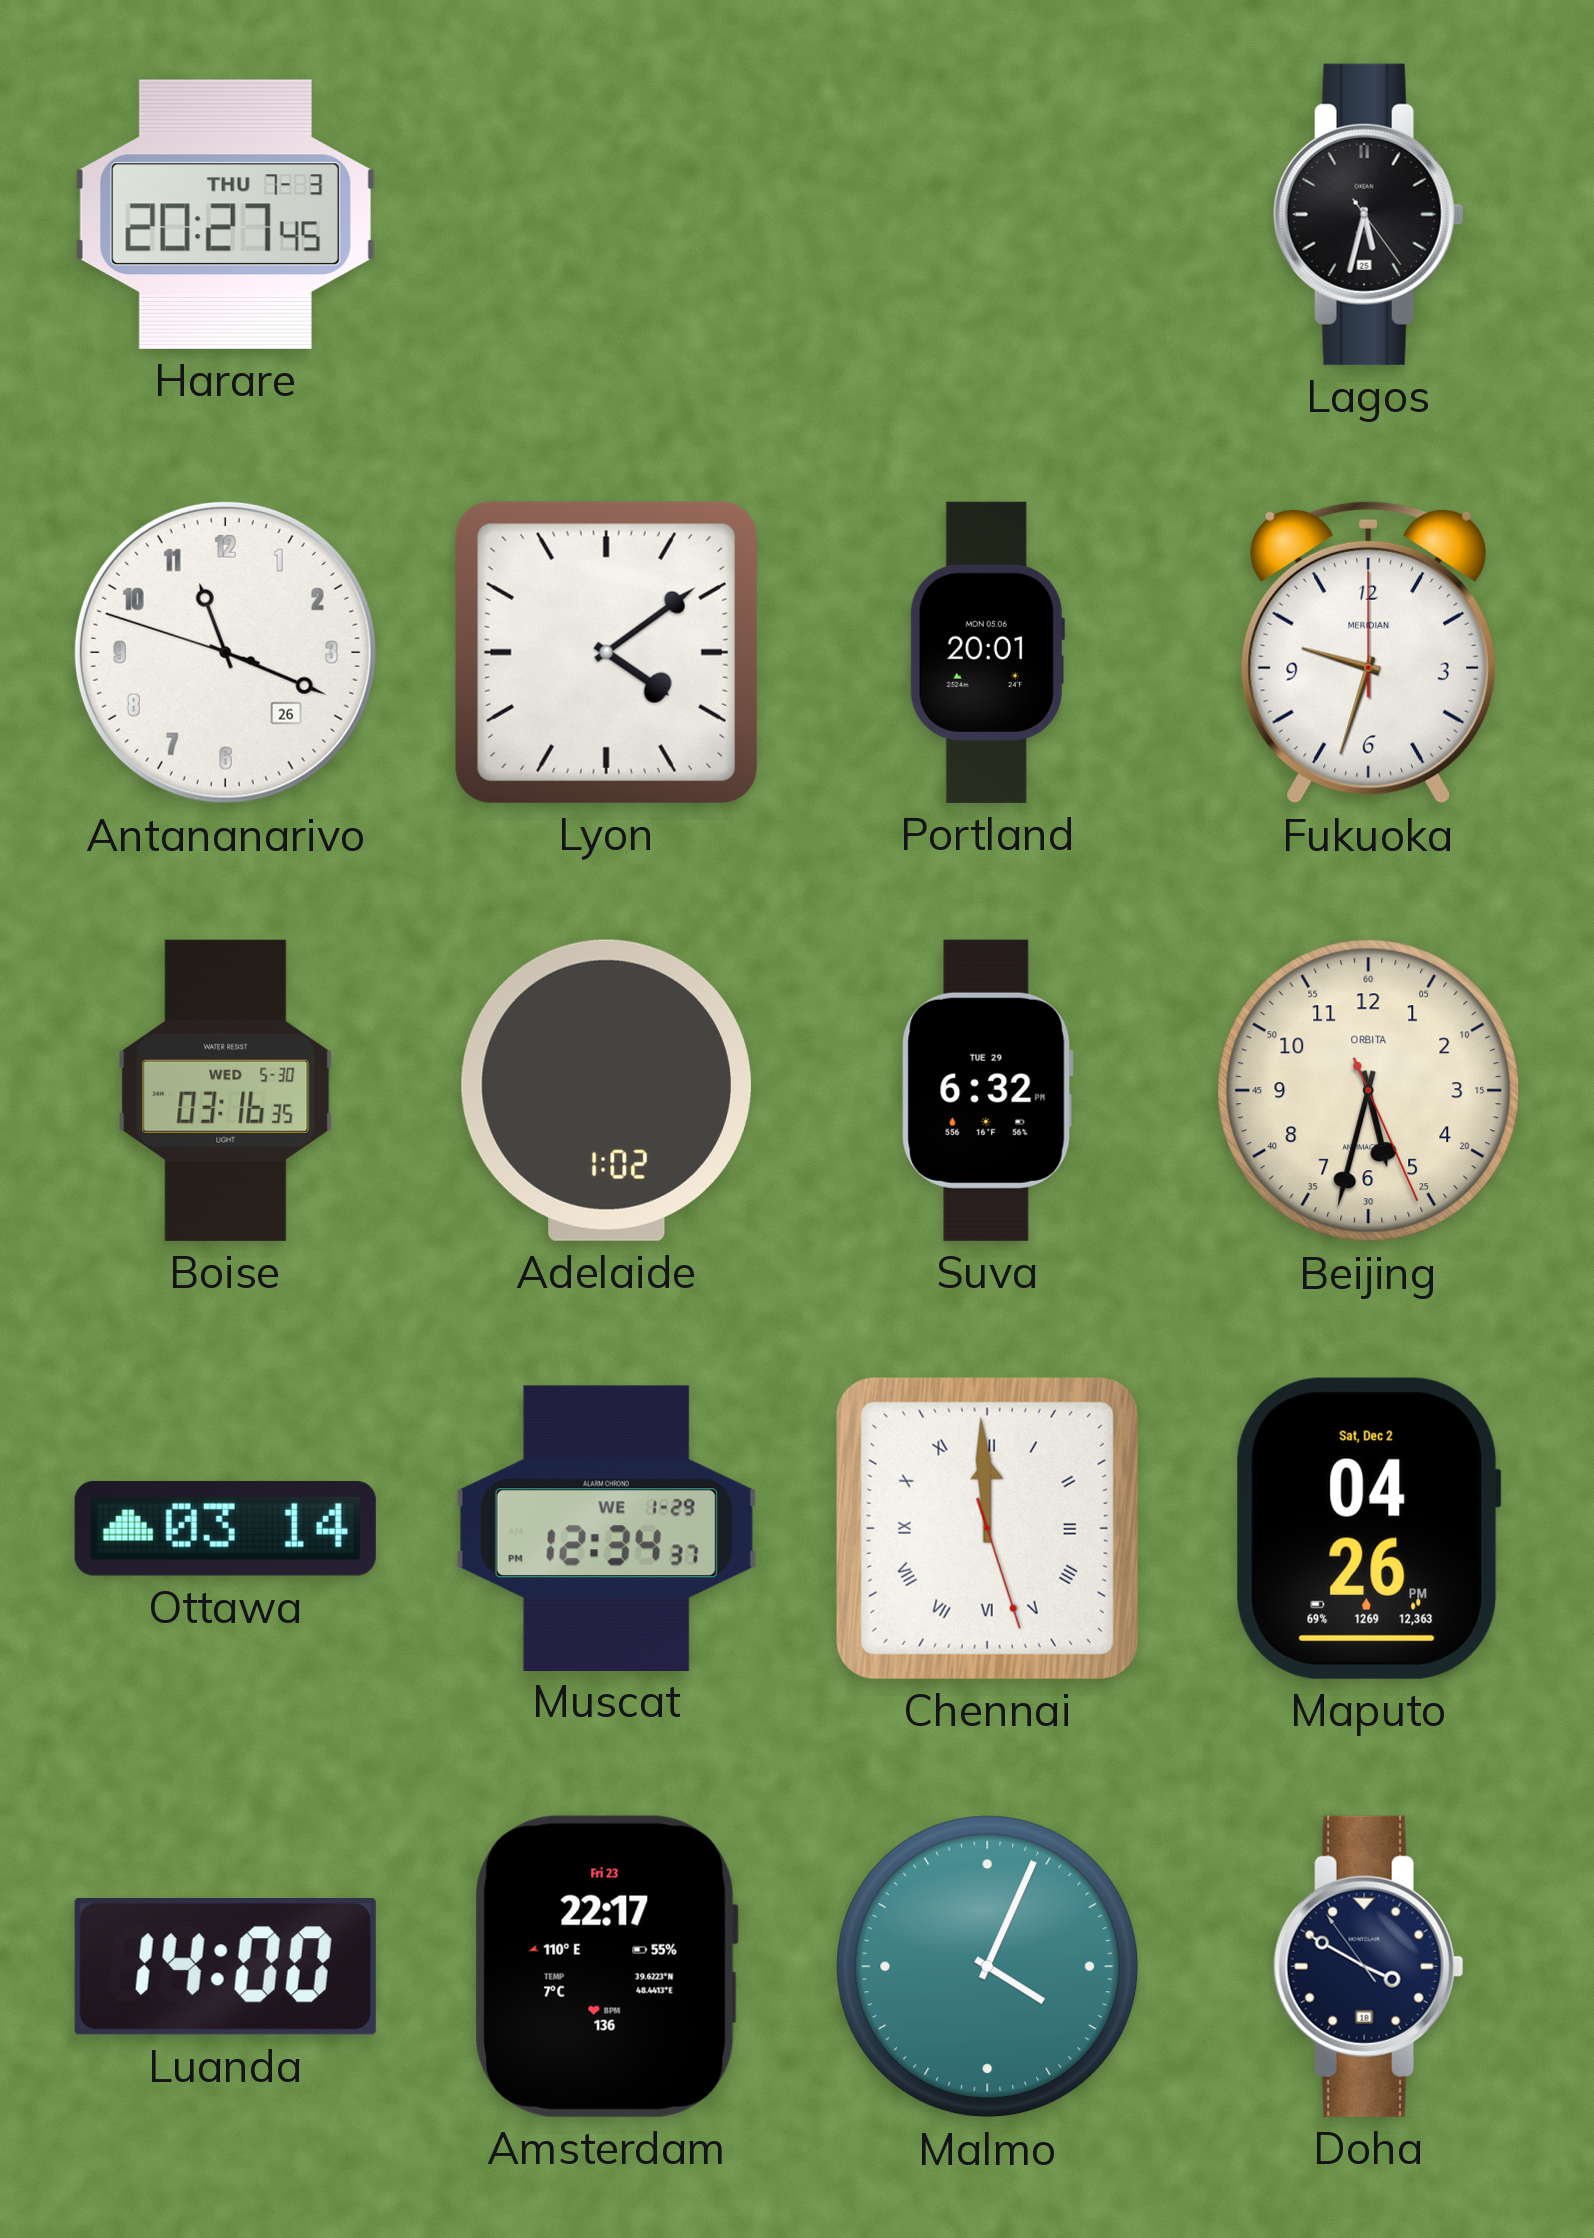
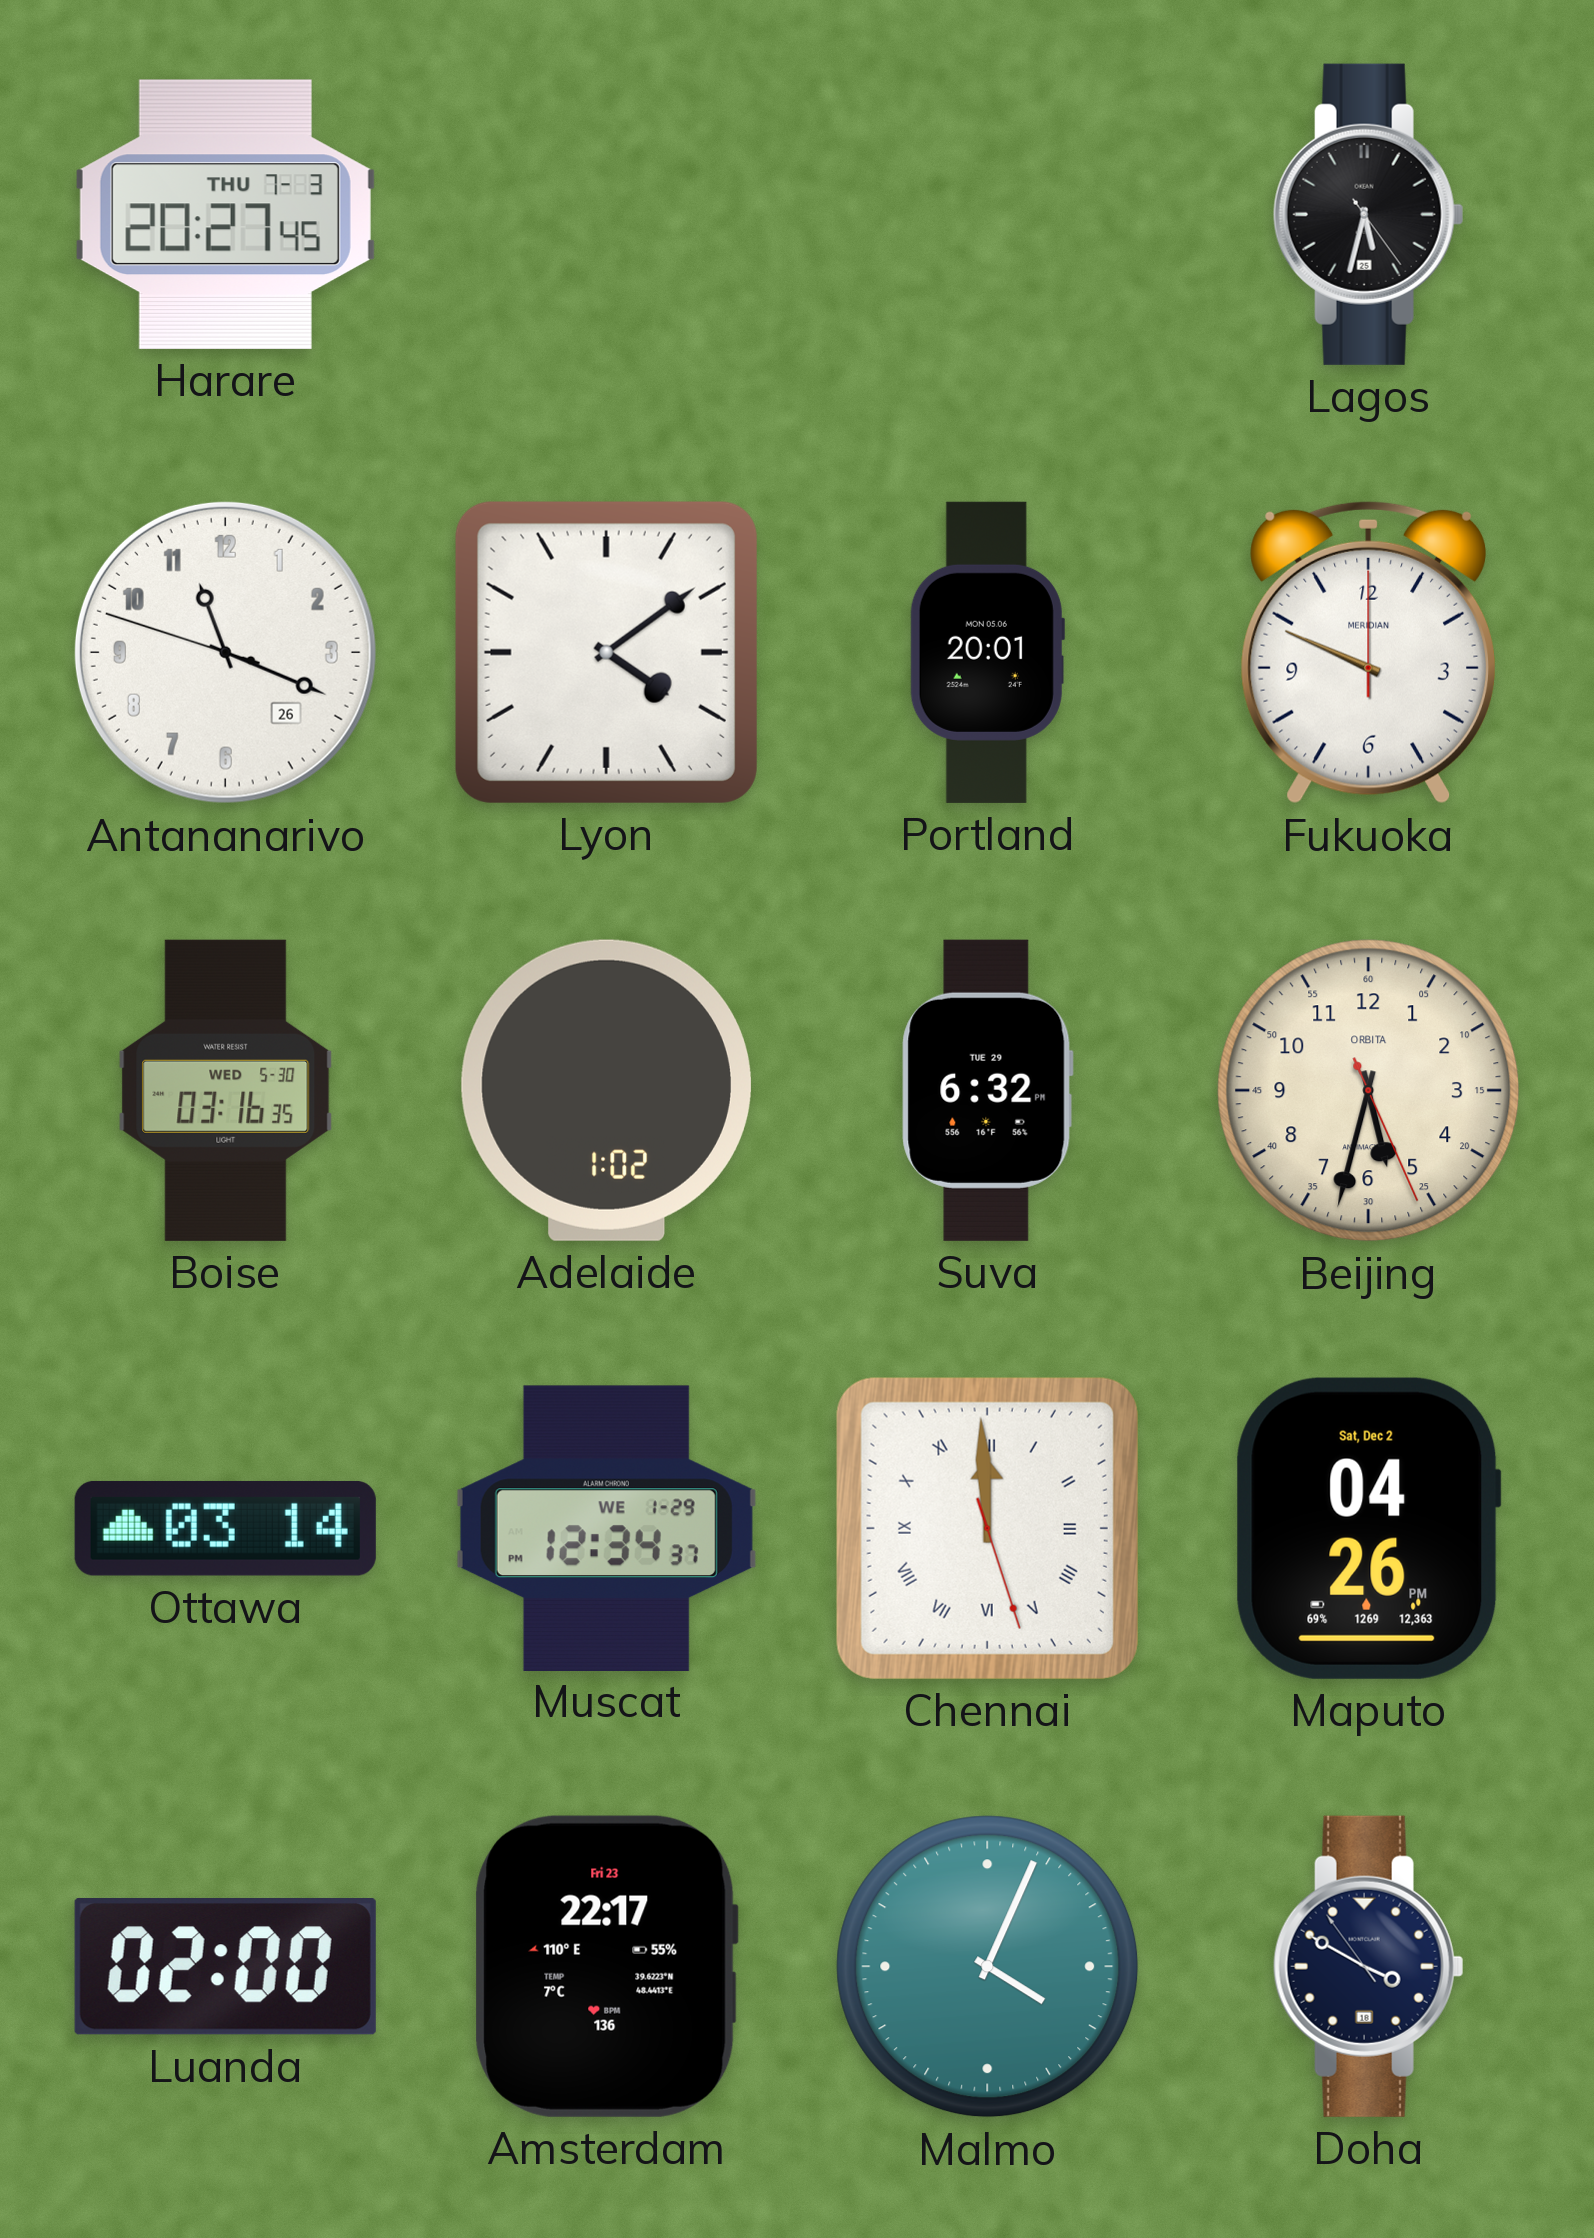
Fukuoka: 9:33 -> 9:49 (1368, 652)
Luanda: 14:00 -> 02:00 (225, 1967)
